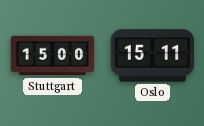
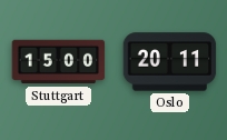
Oslo: 15:11 -> 20:11 (170, 62)
